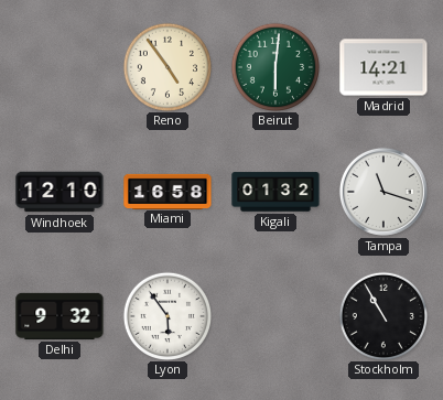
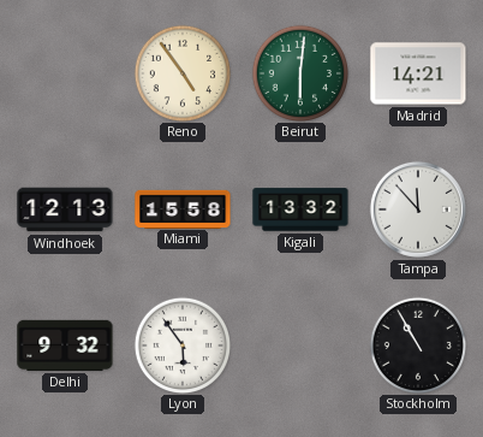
Windhoek: 12:10 -> 12:13 (65, 209)
Miami: 16:58 -> 15:58 (183, 208)
Kigali: 01:32 -> 13:32 (300, 209)
Tampa: 11:18 -> 11:53 (418, 209)
